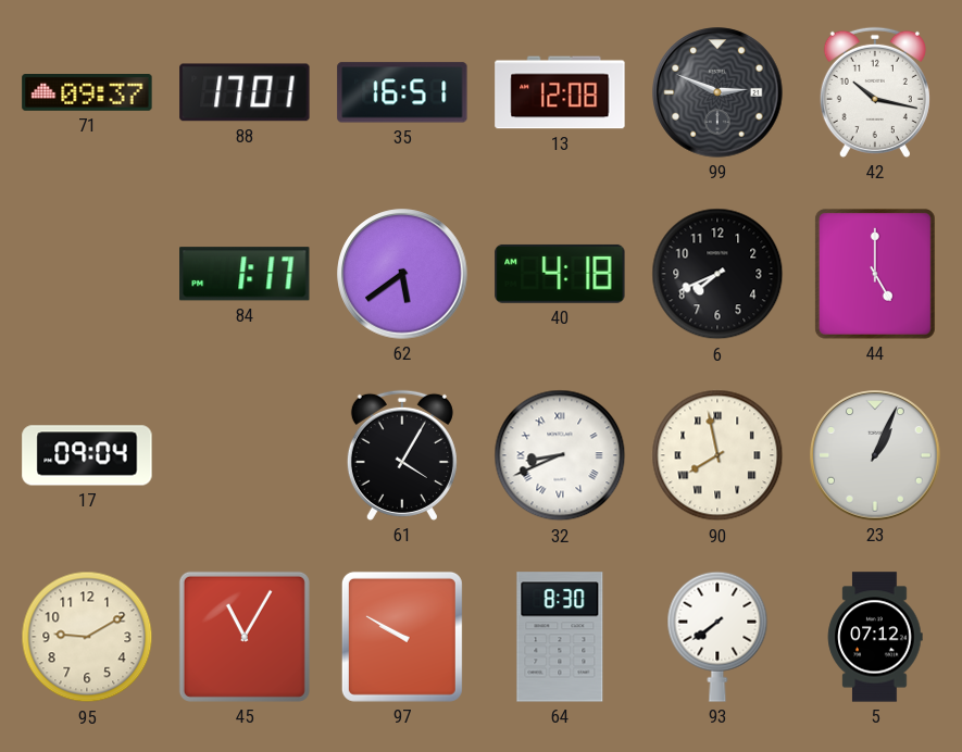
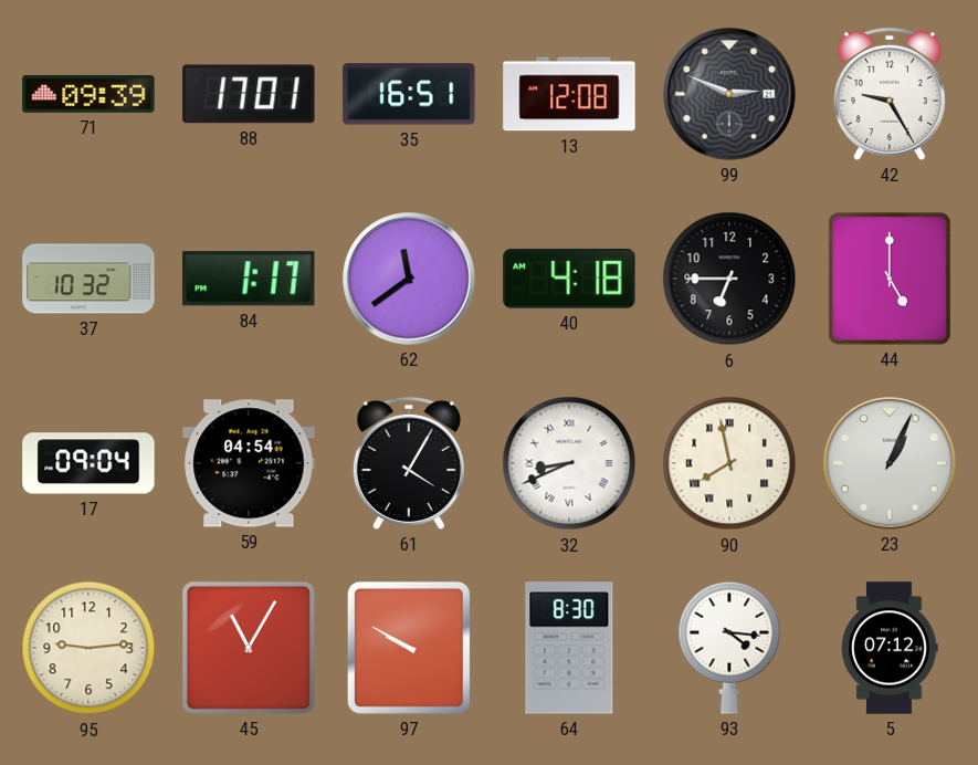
71: 09:37 -> 09:39 (88, 95)
42: 10:17 -> 9:25 (890, 94)
37: none -> 10:32 (88, 279)
62: 5:39 -> 11:39 (409, 279)
6: 7:41 -> 6:45 (729, 279)
59: none -> 04:54 (249, 463)
95: 9:10 -> 9:14 (88, 648)
93: 7:39 -> 4:16 (729, 648)
